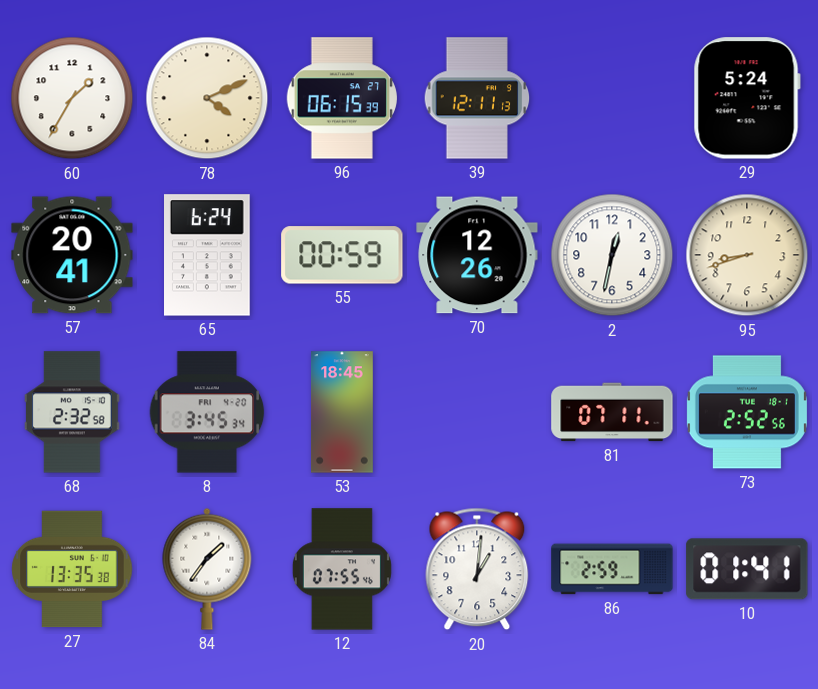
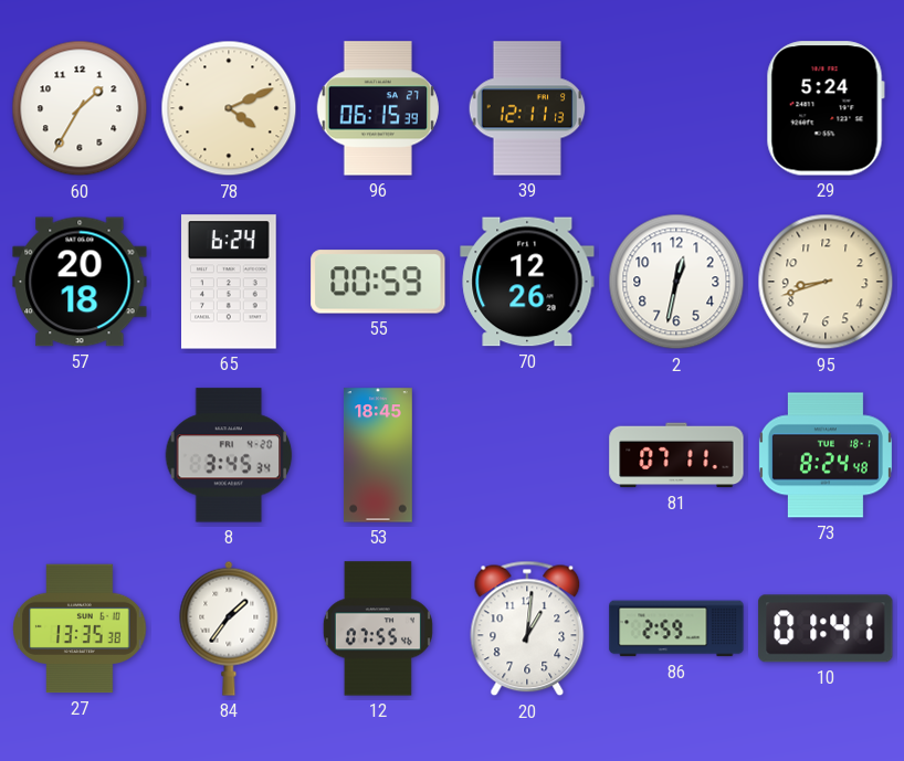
57: 20:41 -> 20:18 (80, 282)
68: 2:32 -> none (72, 412)
73: 2:52 -> 8:24 (826, 455)
